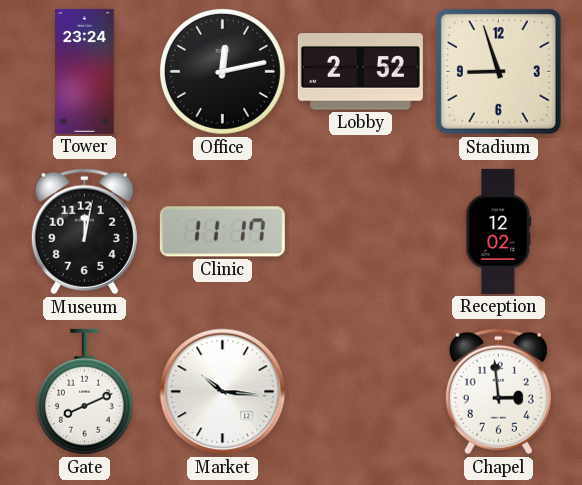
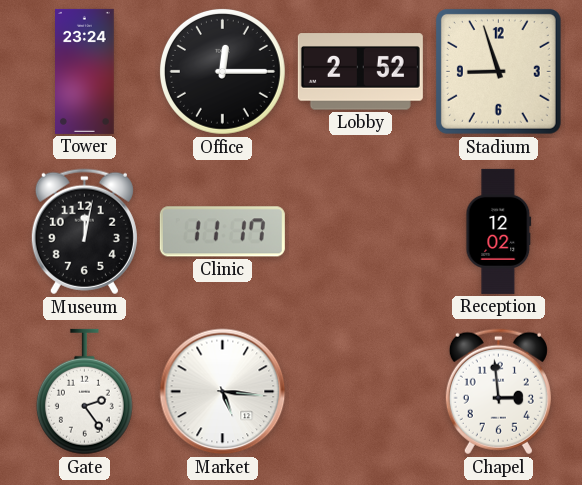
Office: 12:13 -> 12:15 (222, 71)
Gate: 8:11 -> 2:24 (84, 392)
Market: 10:16 -> 5:16 (223, 392)
